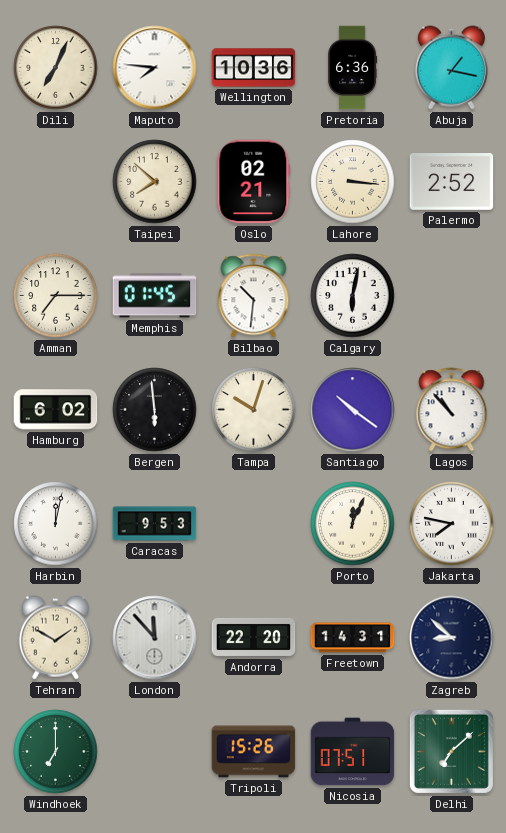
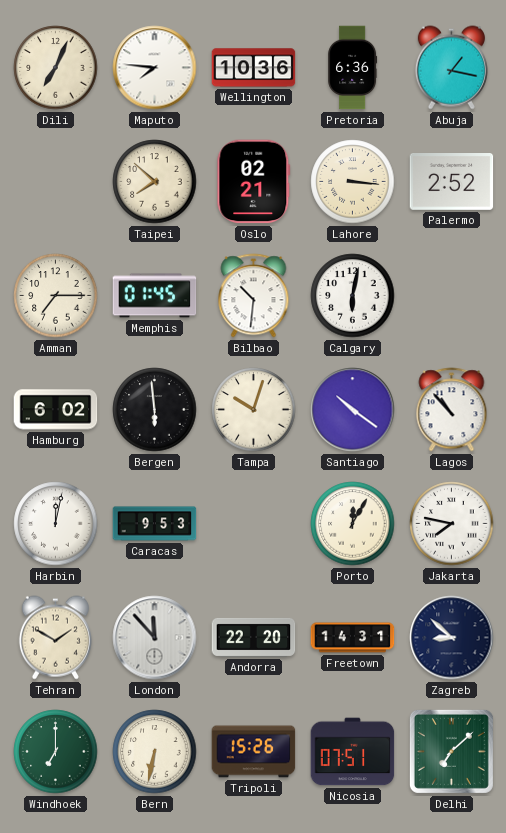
Porto: 12:04 -> 12:05 (353, 524)
Bern: none -> 6:32 (155, 752)
